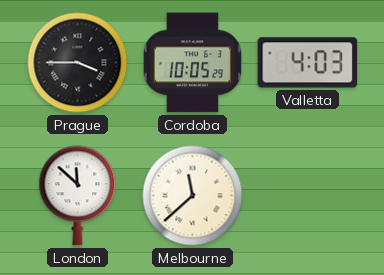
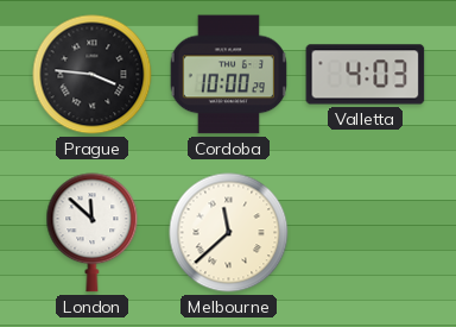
Prague: 3:45 -> 3:46 (93, 75)
Cordoba: 10:05 -> 10:00 (228, 75)
